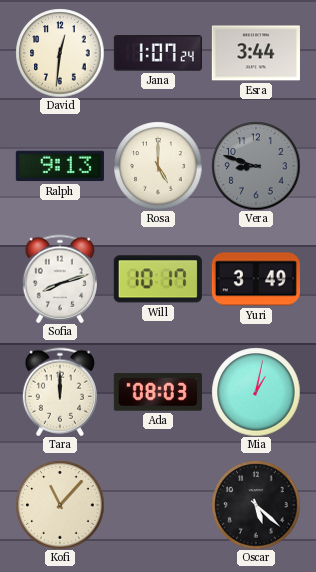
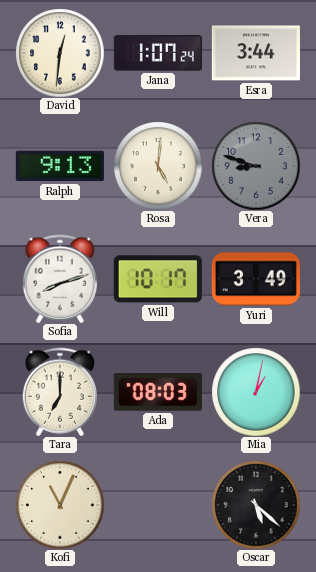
Rosa: 5:00 -> 5:01 (158, 166)
Tara: 12:00 -> 7:00 (60, 392)
Kofi: 11:07 -> 11:04 (60, 505)
